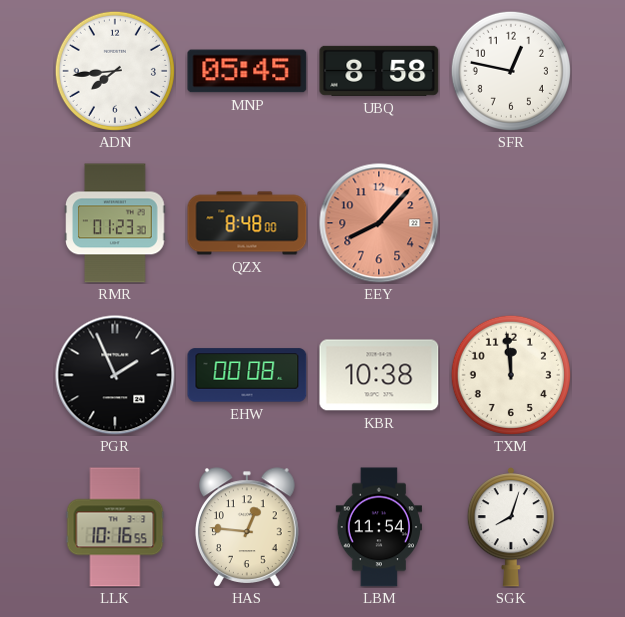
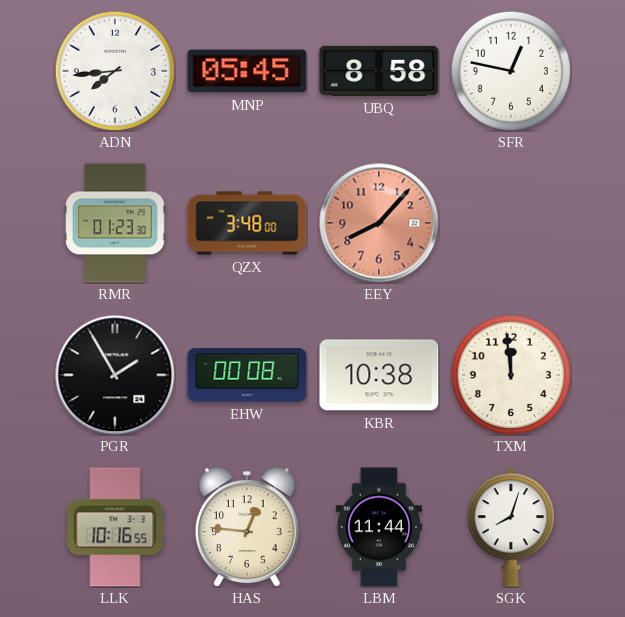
QZX: 8:48 -> 3:48 (247, 223)
PGR: 1:56 -> 1:55 (115, 375)
LBM: 11:54 -> 11:44 (378, 527)
